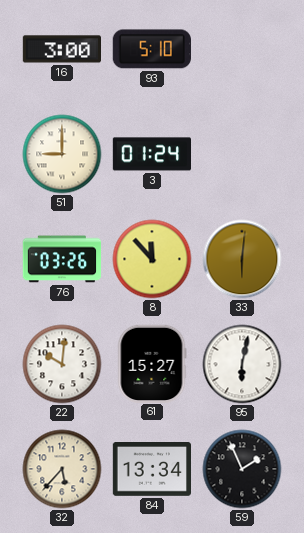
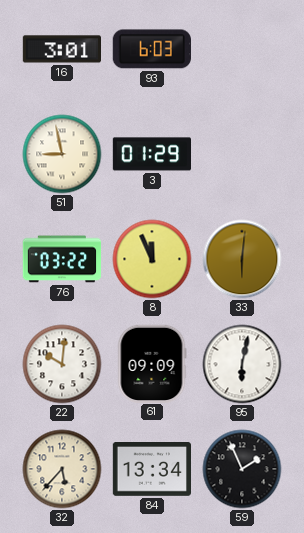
16: 3:00 -> 3:01 (61, 49)
93: 5:10 -> 6:03 (152, 49)
51: 9:00 -> 8:58 (62, 154)
3: 01:24 -> 01:29 (151, 154)
76: 03:26 -> 03:22 (62, 259)
8: 11:53 -> 11:56 (152, 259)
61: 15:27 -> 09:09 (152, 363)
